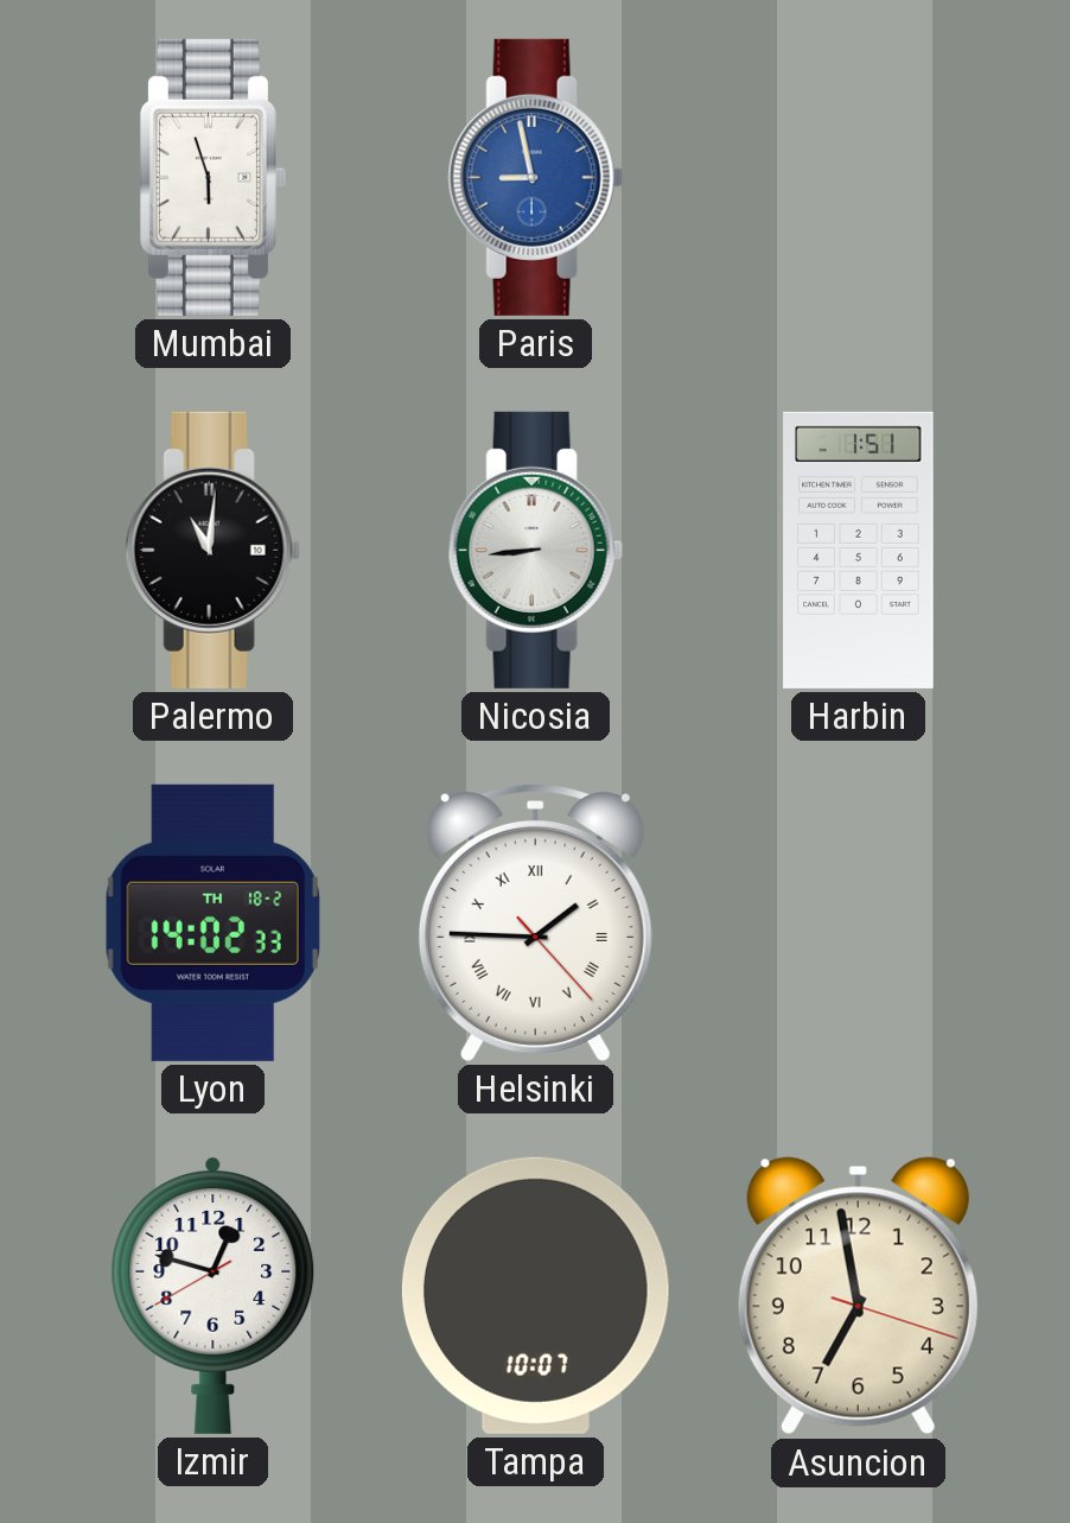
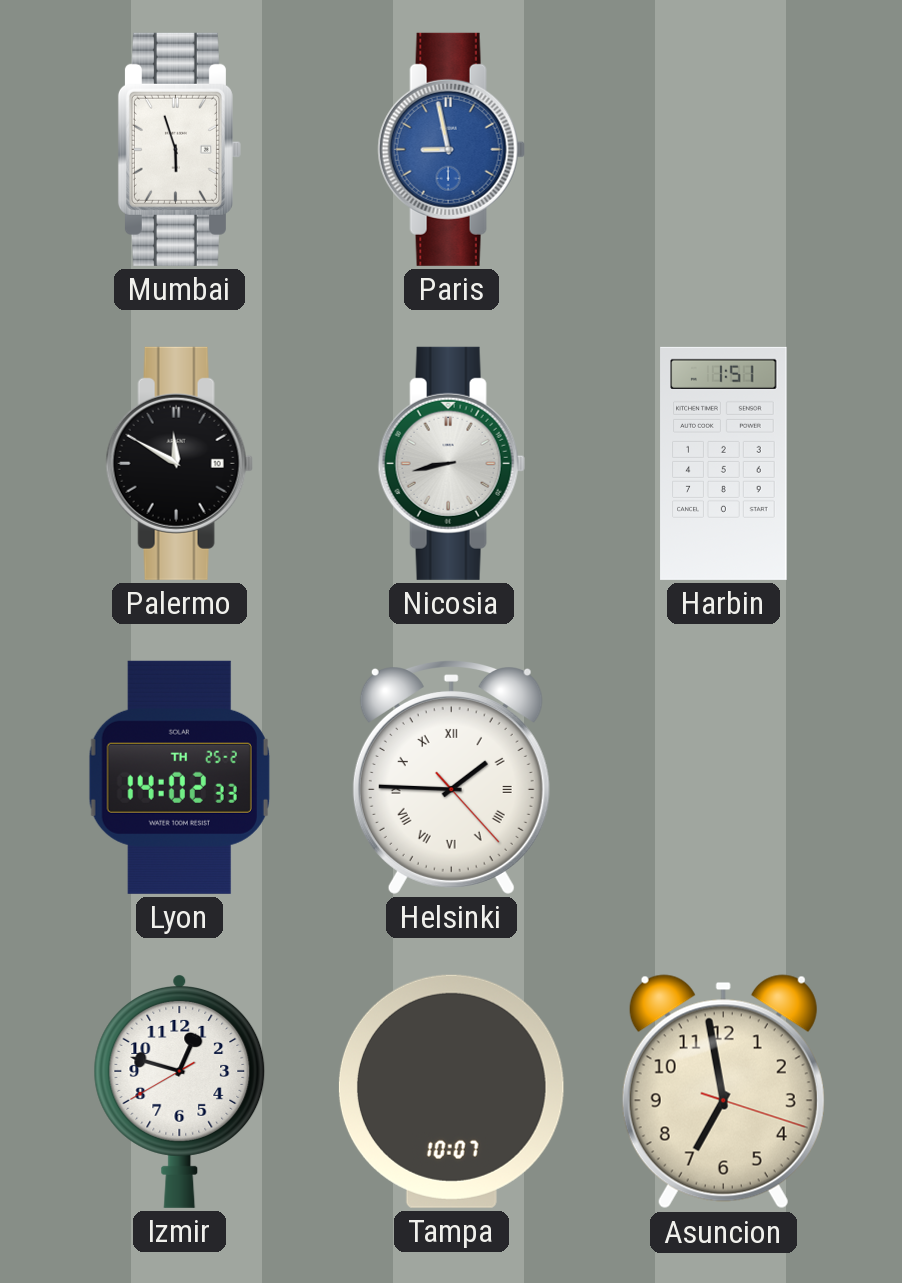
Palermo: 11:01 -> 11:50 (179, 463)
Nicosia: 8:44 -> 8:43 (451, 463)
Lyon date: TH 18-2 -> TH 25-2 (179, 777)
